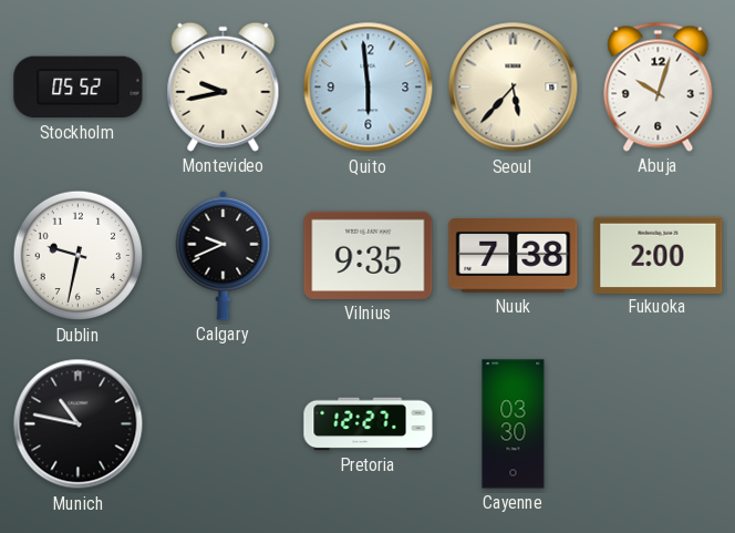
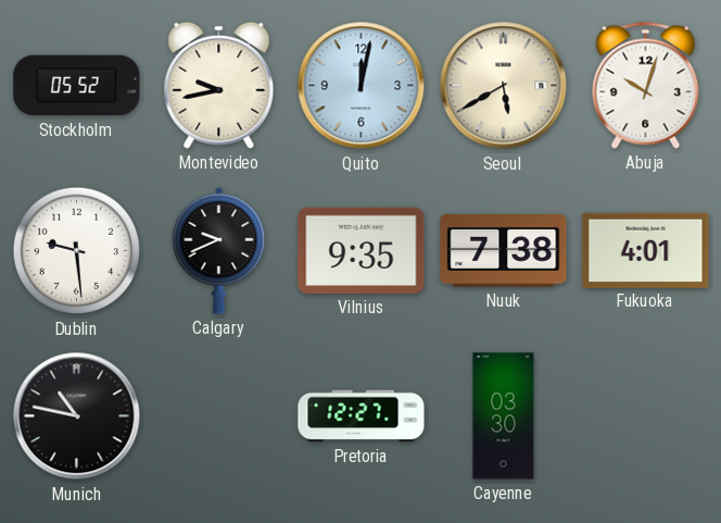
Quito: 5:59 -> 12:02 (362, 86)
Seoul: 5:37 -> 5:40 (504, 86)
Dublin: 9:32 -> 9:29 (77, 251)
Fukuoka: 2:00 -> 4:01 (646, 250)
